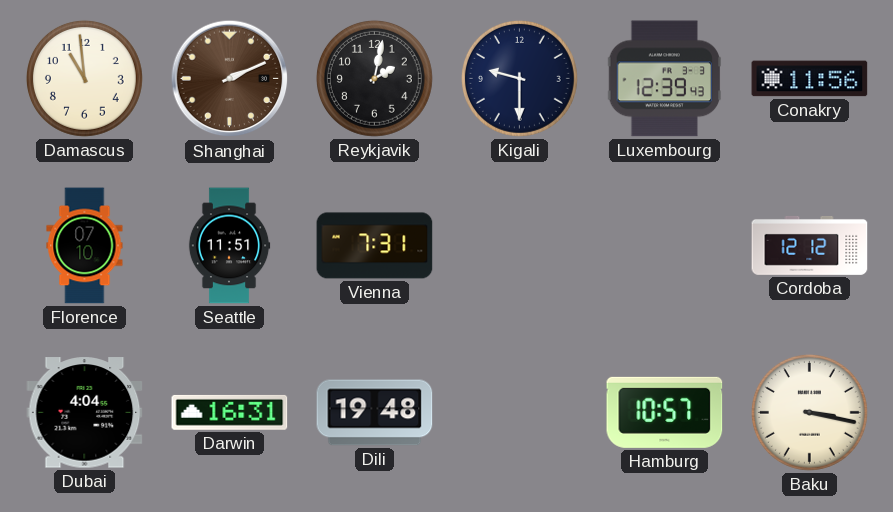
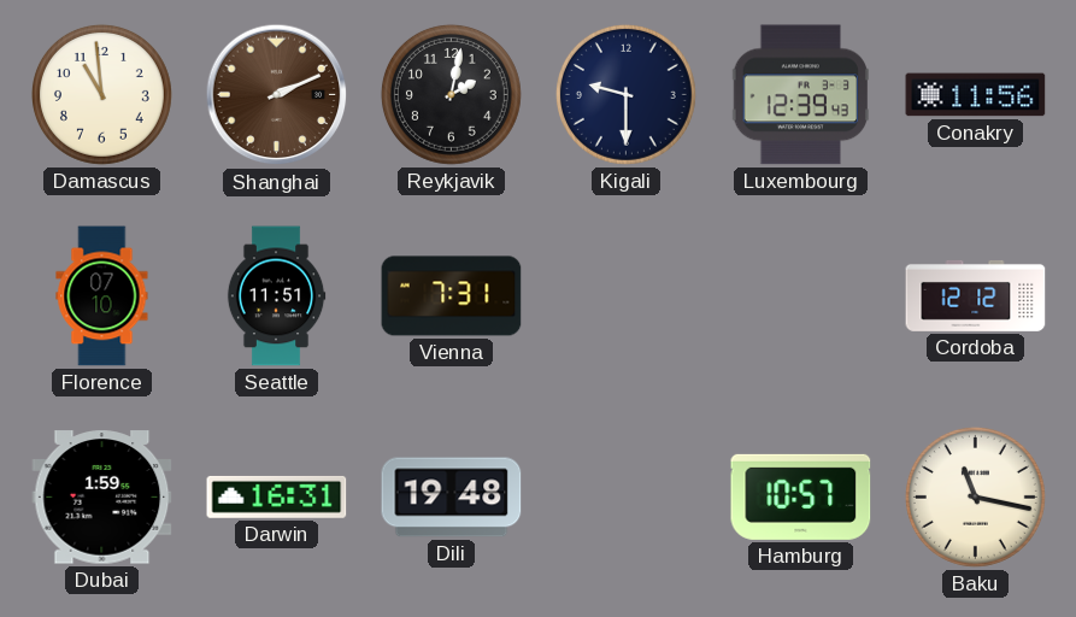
Dubai: 4:04 -> 1:59 (102, 498)
Baku: 3:17 -> 11:17 (975, 496)
